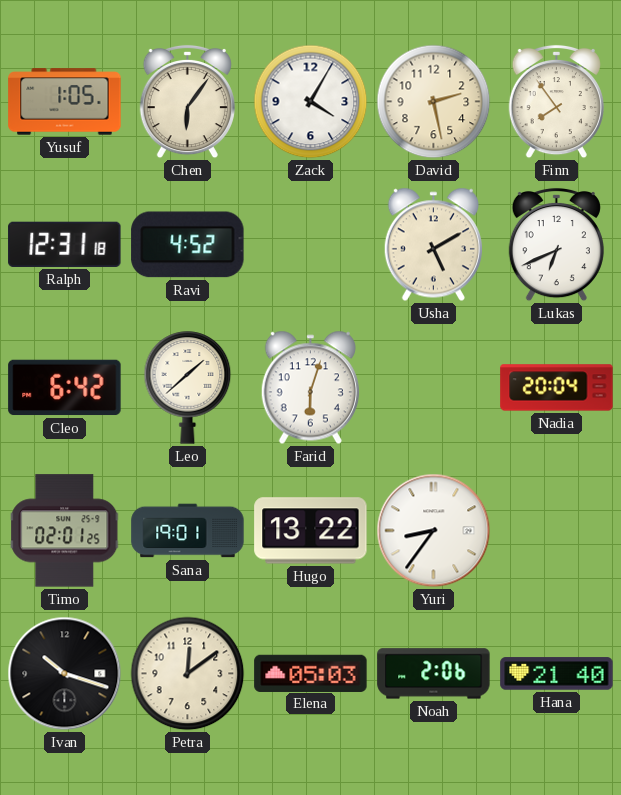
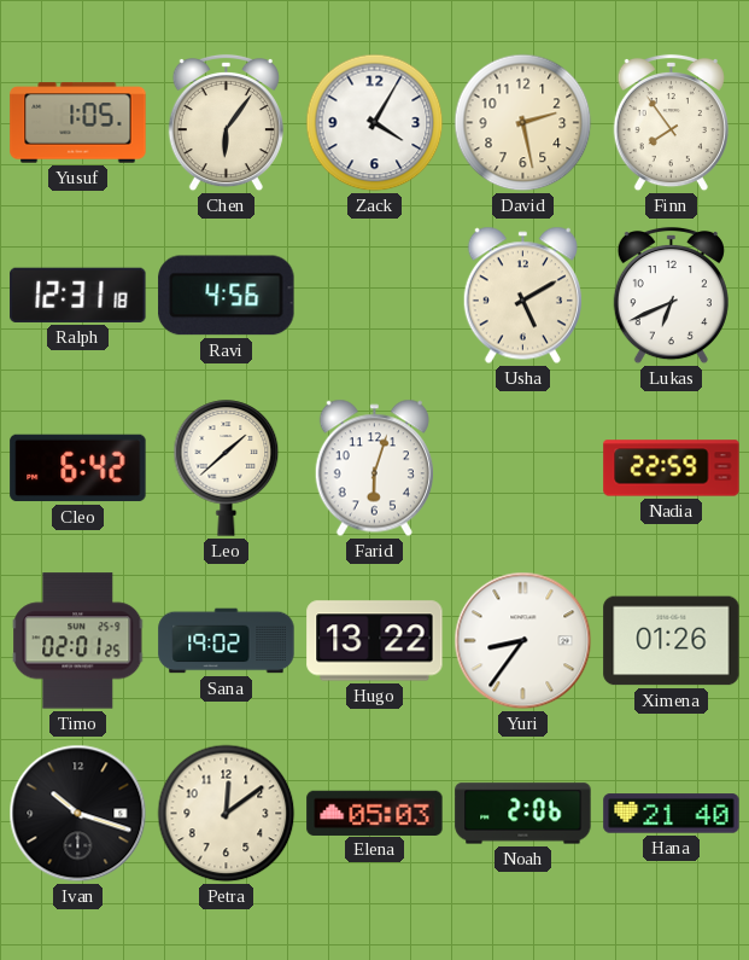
Ravi: 4:52 -> 4:56 (227, 296)
Nadia: 20:04 -> 22:59 (672, 469)
Sana: 19:01 -> 19:02 (227, 641)
Ximena: none -> 01:26 (672, 641)
